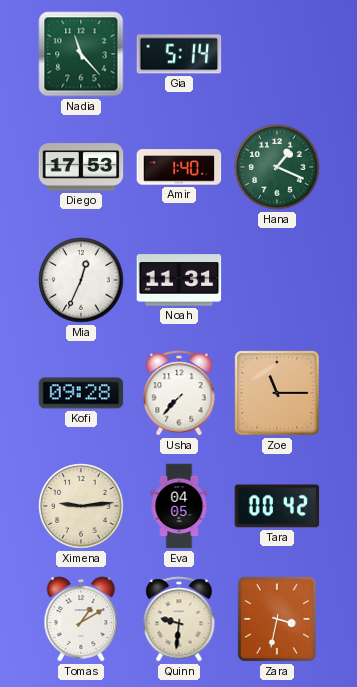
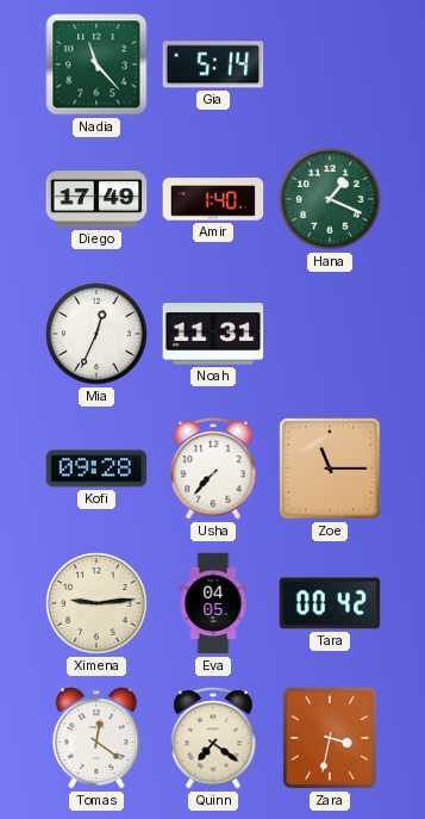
Diego: 17:53 -> 17:49 (96, 199)
Tomas: 1:10 -> 12:21 (96, 738)
Quinn: 9:31 -> 7:21 (213, 738)
